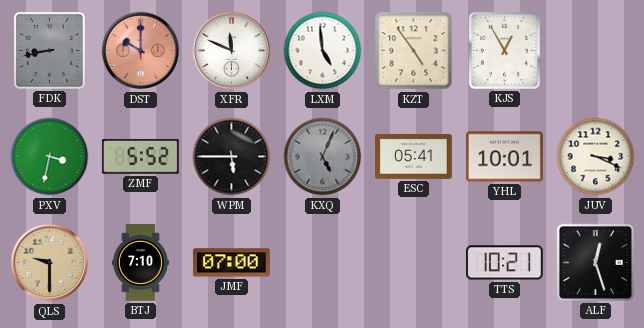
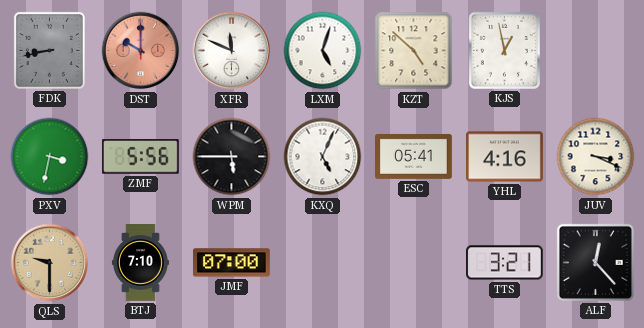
LXM: 4:59 -> 5:03 (323, 51)
KZT: 4:54 -> 4:52 (414, 51)
KJS: 12:55 -> 12:58 (504, 50)
ZMF: 5:52 -> 5:56 (140, 157)
KXQ dial: grey -> white (323, 157)
YHL: 10:01 -> 4:16 (505, 157)
TTS: 10:21 -> 3:21 (505, 263)
ALF: 12:27 -> 12:23 (595, 262)
